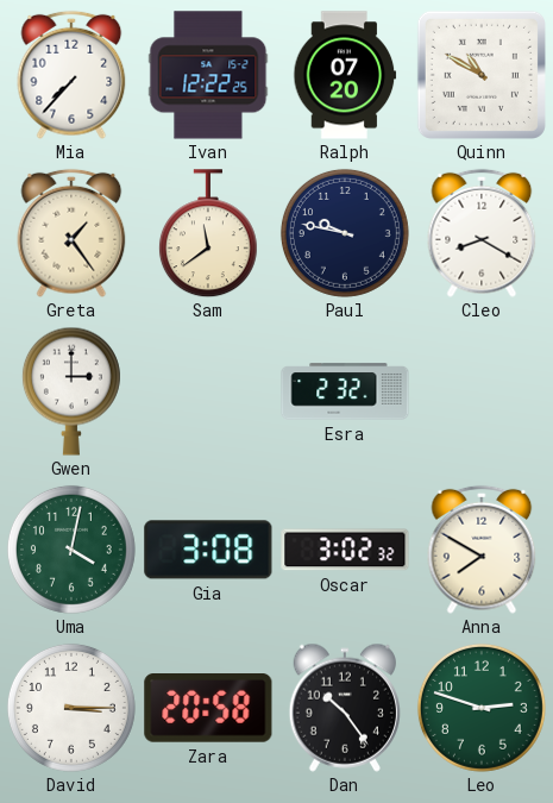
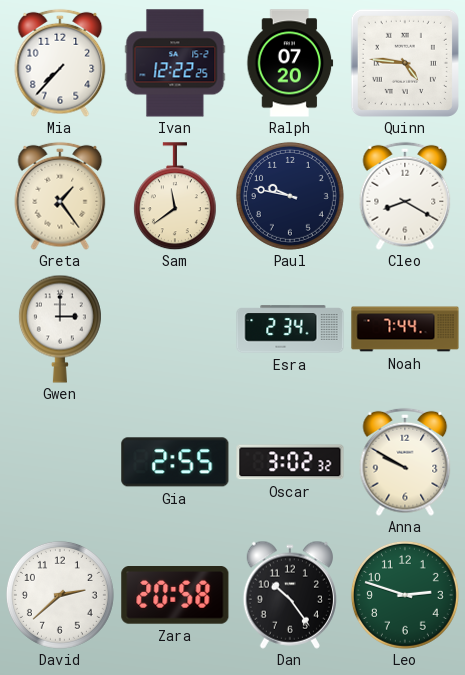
Quinn: 10:50 -> 4:46 (405, 63)
Esra: 2:32 -> 2:34 (290, 329)
Noah: none -> 7:44 (405, 329)
Uma: 4:02 -> none (71, 550)
Gia: 3:08 -> 2:55 (175, 462)
Anna: 7:50 -> 9:50 (405, 462)
David: 3:15 -> 2:38 (60, 595)
